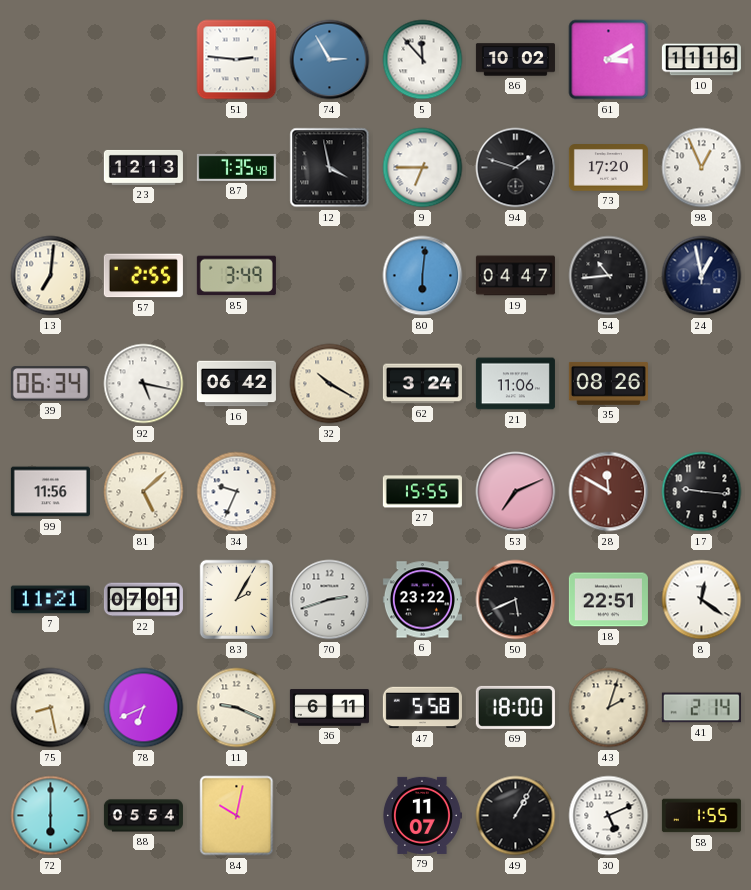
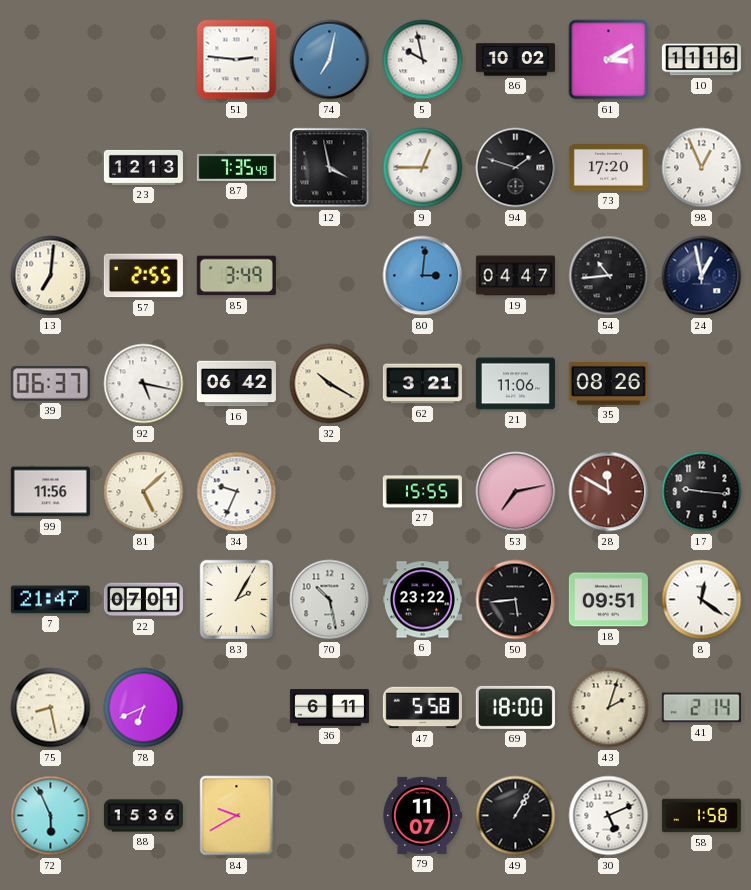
74: 2:55 -> 7:02 (330, 60)
5: 11:53 -> 9:58 (423, 60)
9: 6:45 -> 12:45 (423, 168)
80: 6:01 -> 3:01 (423, 276)
39: 06:34 -> 06:37 (50, 384)
62: 3:24 -> 3:21 (422, 384)
53: 7:11 -> 7:13 (516, 492)
7: 11:21 -> 21:47 (50, 600)
70: 2:42 -> 10:28 (330, 600)
50: 5:41 -> 5:44 (516, 600)
18: 22:51 -> 09:51 (608, 600)
11: 9:19 -> none (237, 708)
72: 6:00 -> 5:56 (51, 816)
88: 05:54 -> 15:36 (143, 816)
84: 10:02 -> 9:40 (237, 816)
58: 1:55 -> 1:58 (701, 816)
